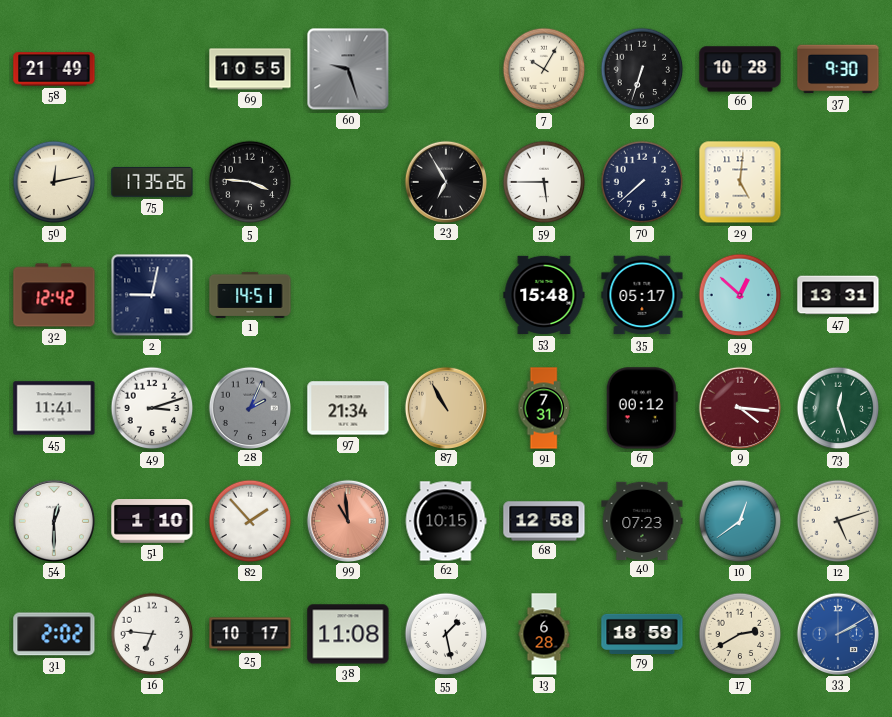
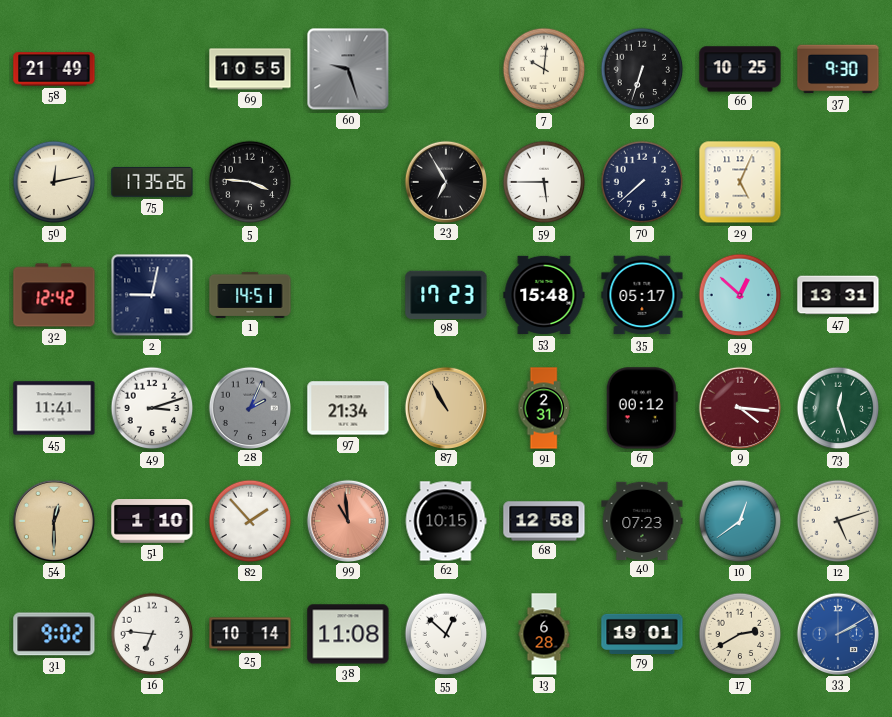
7: 10:05 -> 10:01 (544, 69)
66: 10:28 -> 10:25 (740, 69)
29: 5:01 -> 5:04 (740, 182)
98: none -> 17:23 (446, 294)
91: 7:31 -> 2:31 (544, 408)
54 dial: white -> champagne (53, 520)
31: 2:02 -> 9:02 (54, 634)
25: 10:17 -> 10:14 (250, 634)
55: 1:28 -> 12:52 (446, 634)
79: 18:59 -> 19:01 (642, 633)
